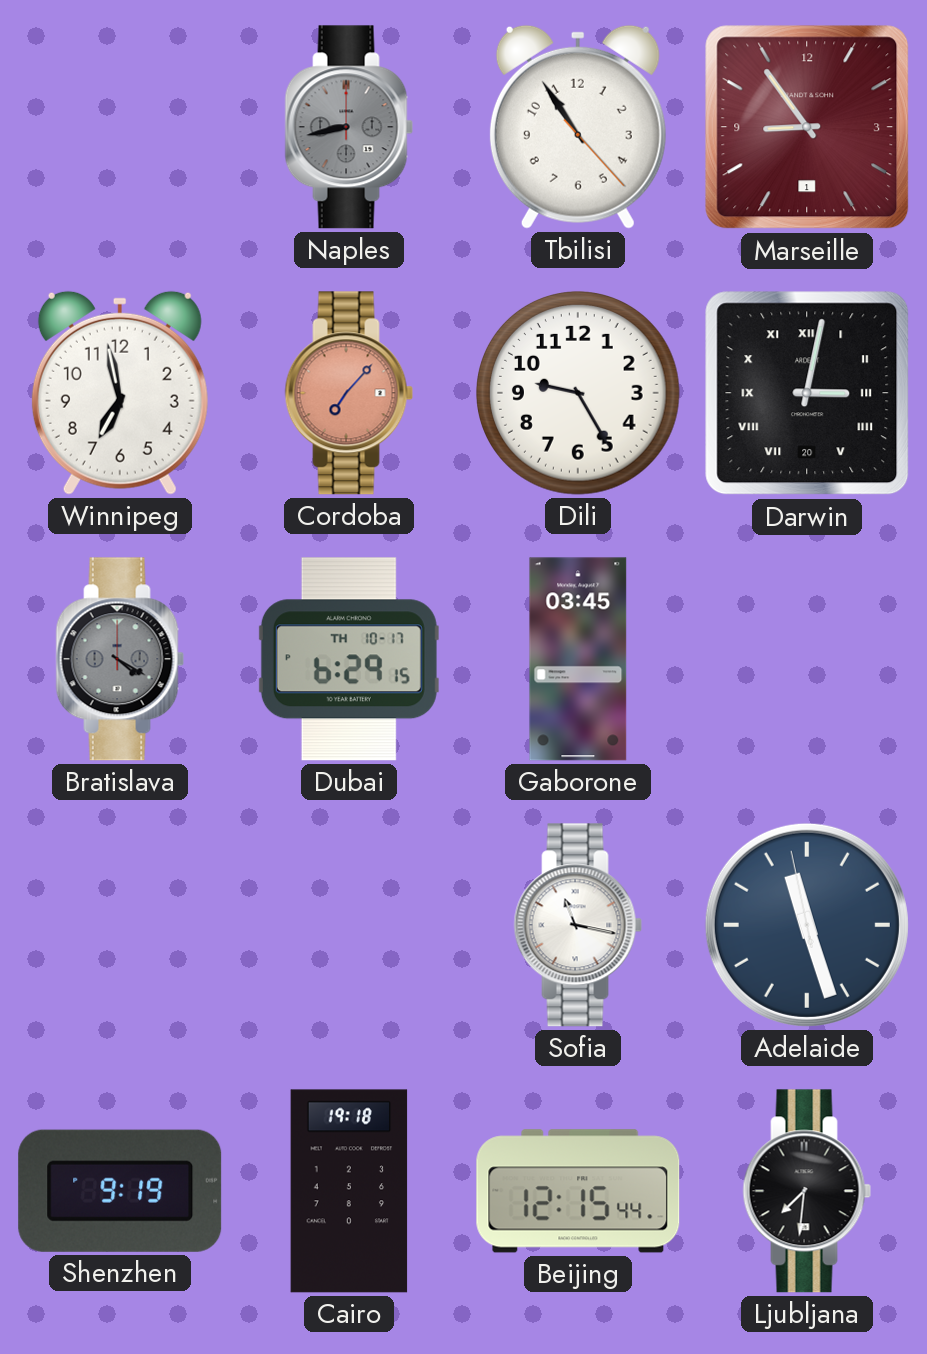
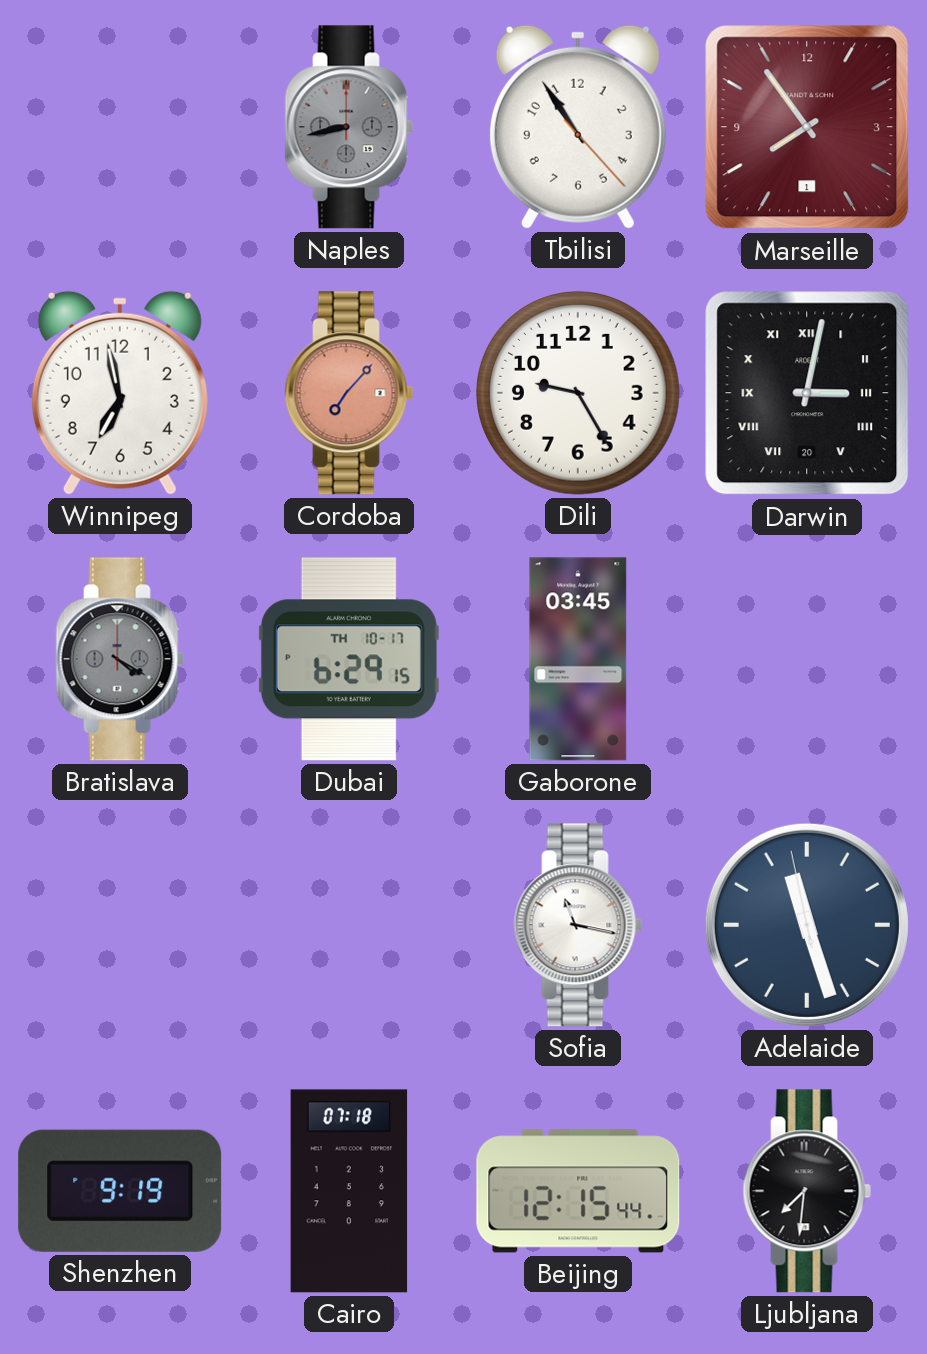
Marseille: 8:54 -> 7:54 (807, 127)
Cairo: 19:18 -> 07:18 (349, 1191)
